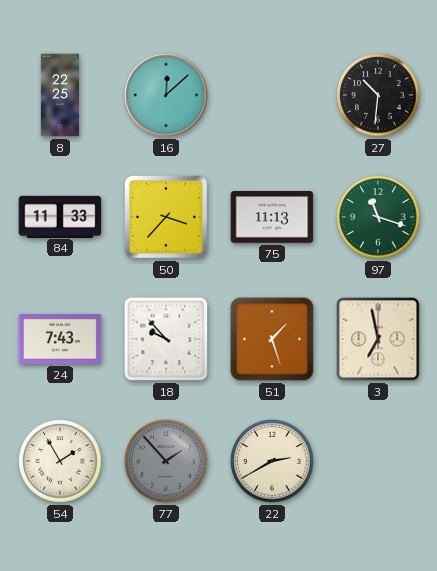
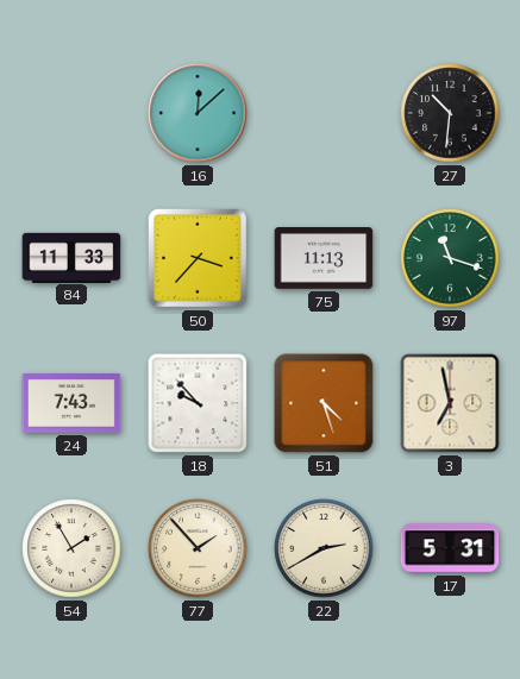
8: 22:25 -> none (59, 95)
51: 1:27 -> 4:27 (324, 403)
77 dial: grey -> cream (198, 548)
17: none -> 5:31 (450, 548)
